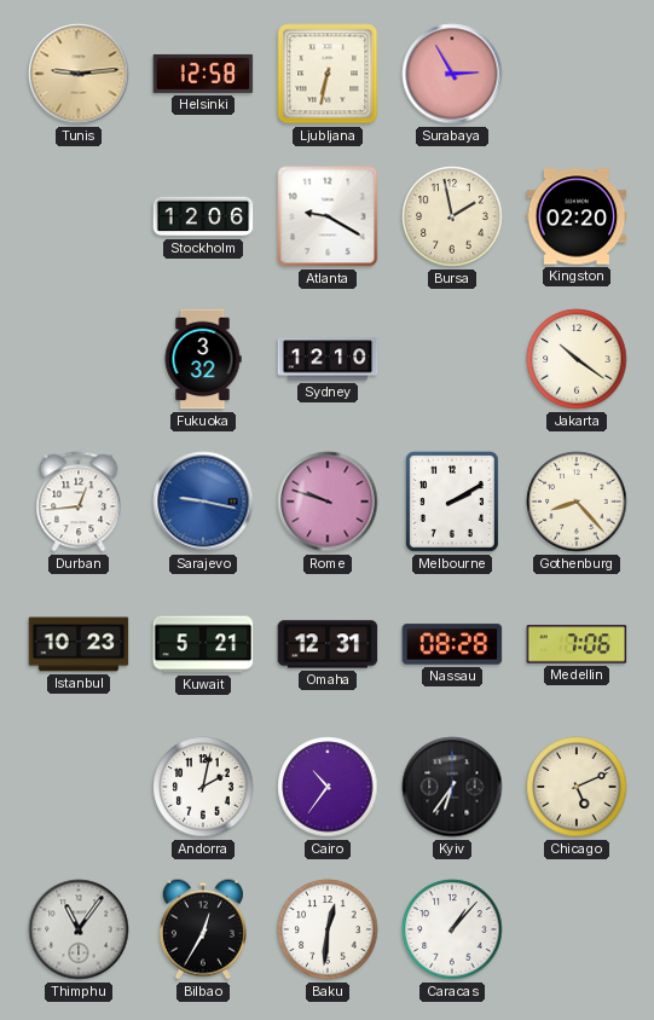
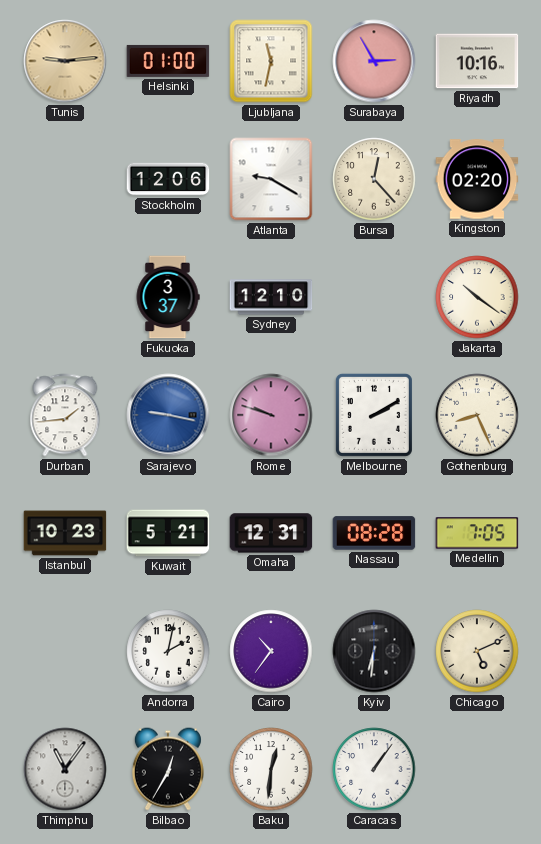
Helsinki: 12:58 -> 01:00 (168, 61)
Ljubljana: 6:32 -> 11:32 (271, 61)
Riyadh: none -> 10:16 (477, 61)
Bursa: 1:58 -> 12:23 (374, 179)
Fukuoka: 3:32 -> 3:37 (168, 297)
Durban: 12:44 -> 1:44 (65, 415)
Gothenburg: 8:23 -> 8:26 (477, 415)
Medellin: 7:06 -> 7:05 (477, 533)
Kyiv: 6:36 -> 6:31 (374, 651)
Caracas: 1:07 -> 1:06 (374, 769)
